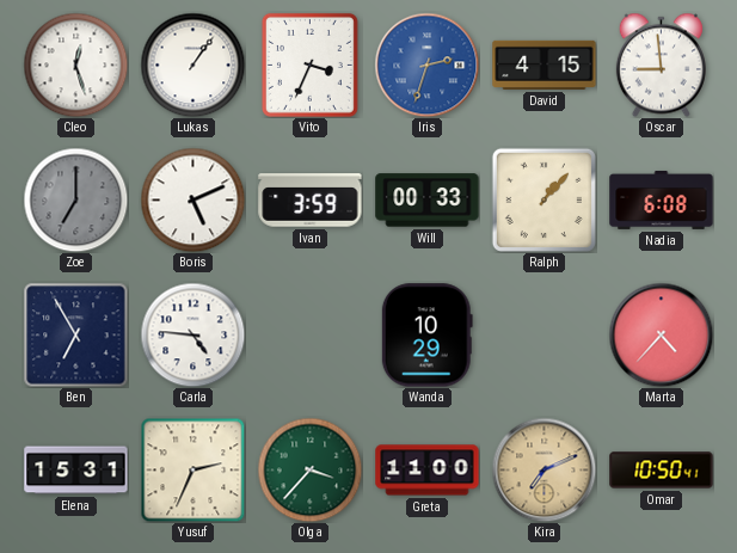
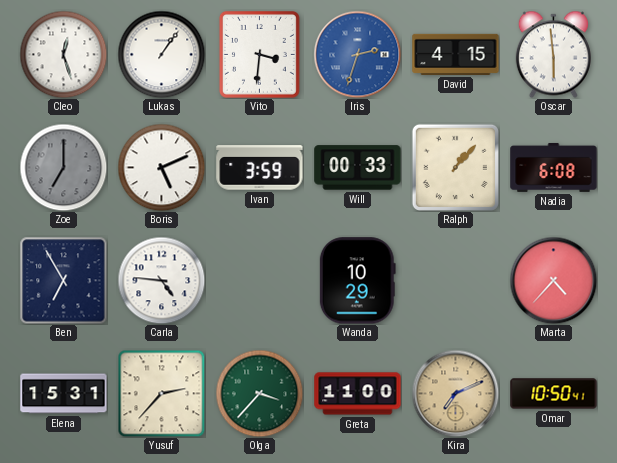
Vito: 3:34 -> 3:31 (259, 54)
Oscar: 8:59 -> 5:59 (553, 54)
Yusuf: 2:34 -> 2:37 (161, 393)
